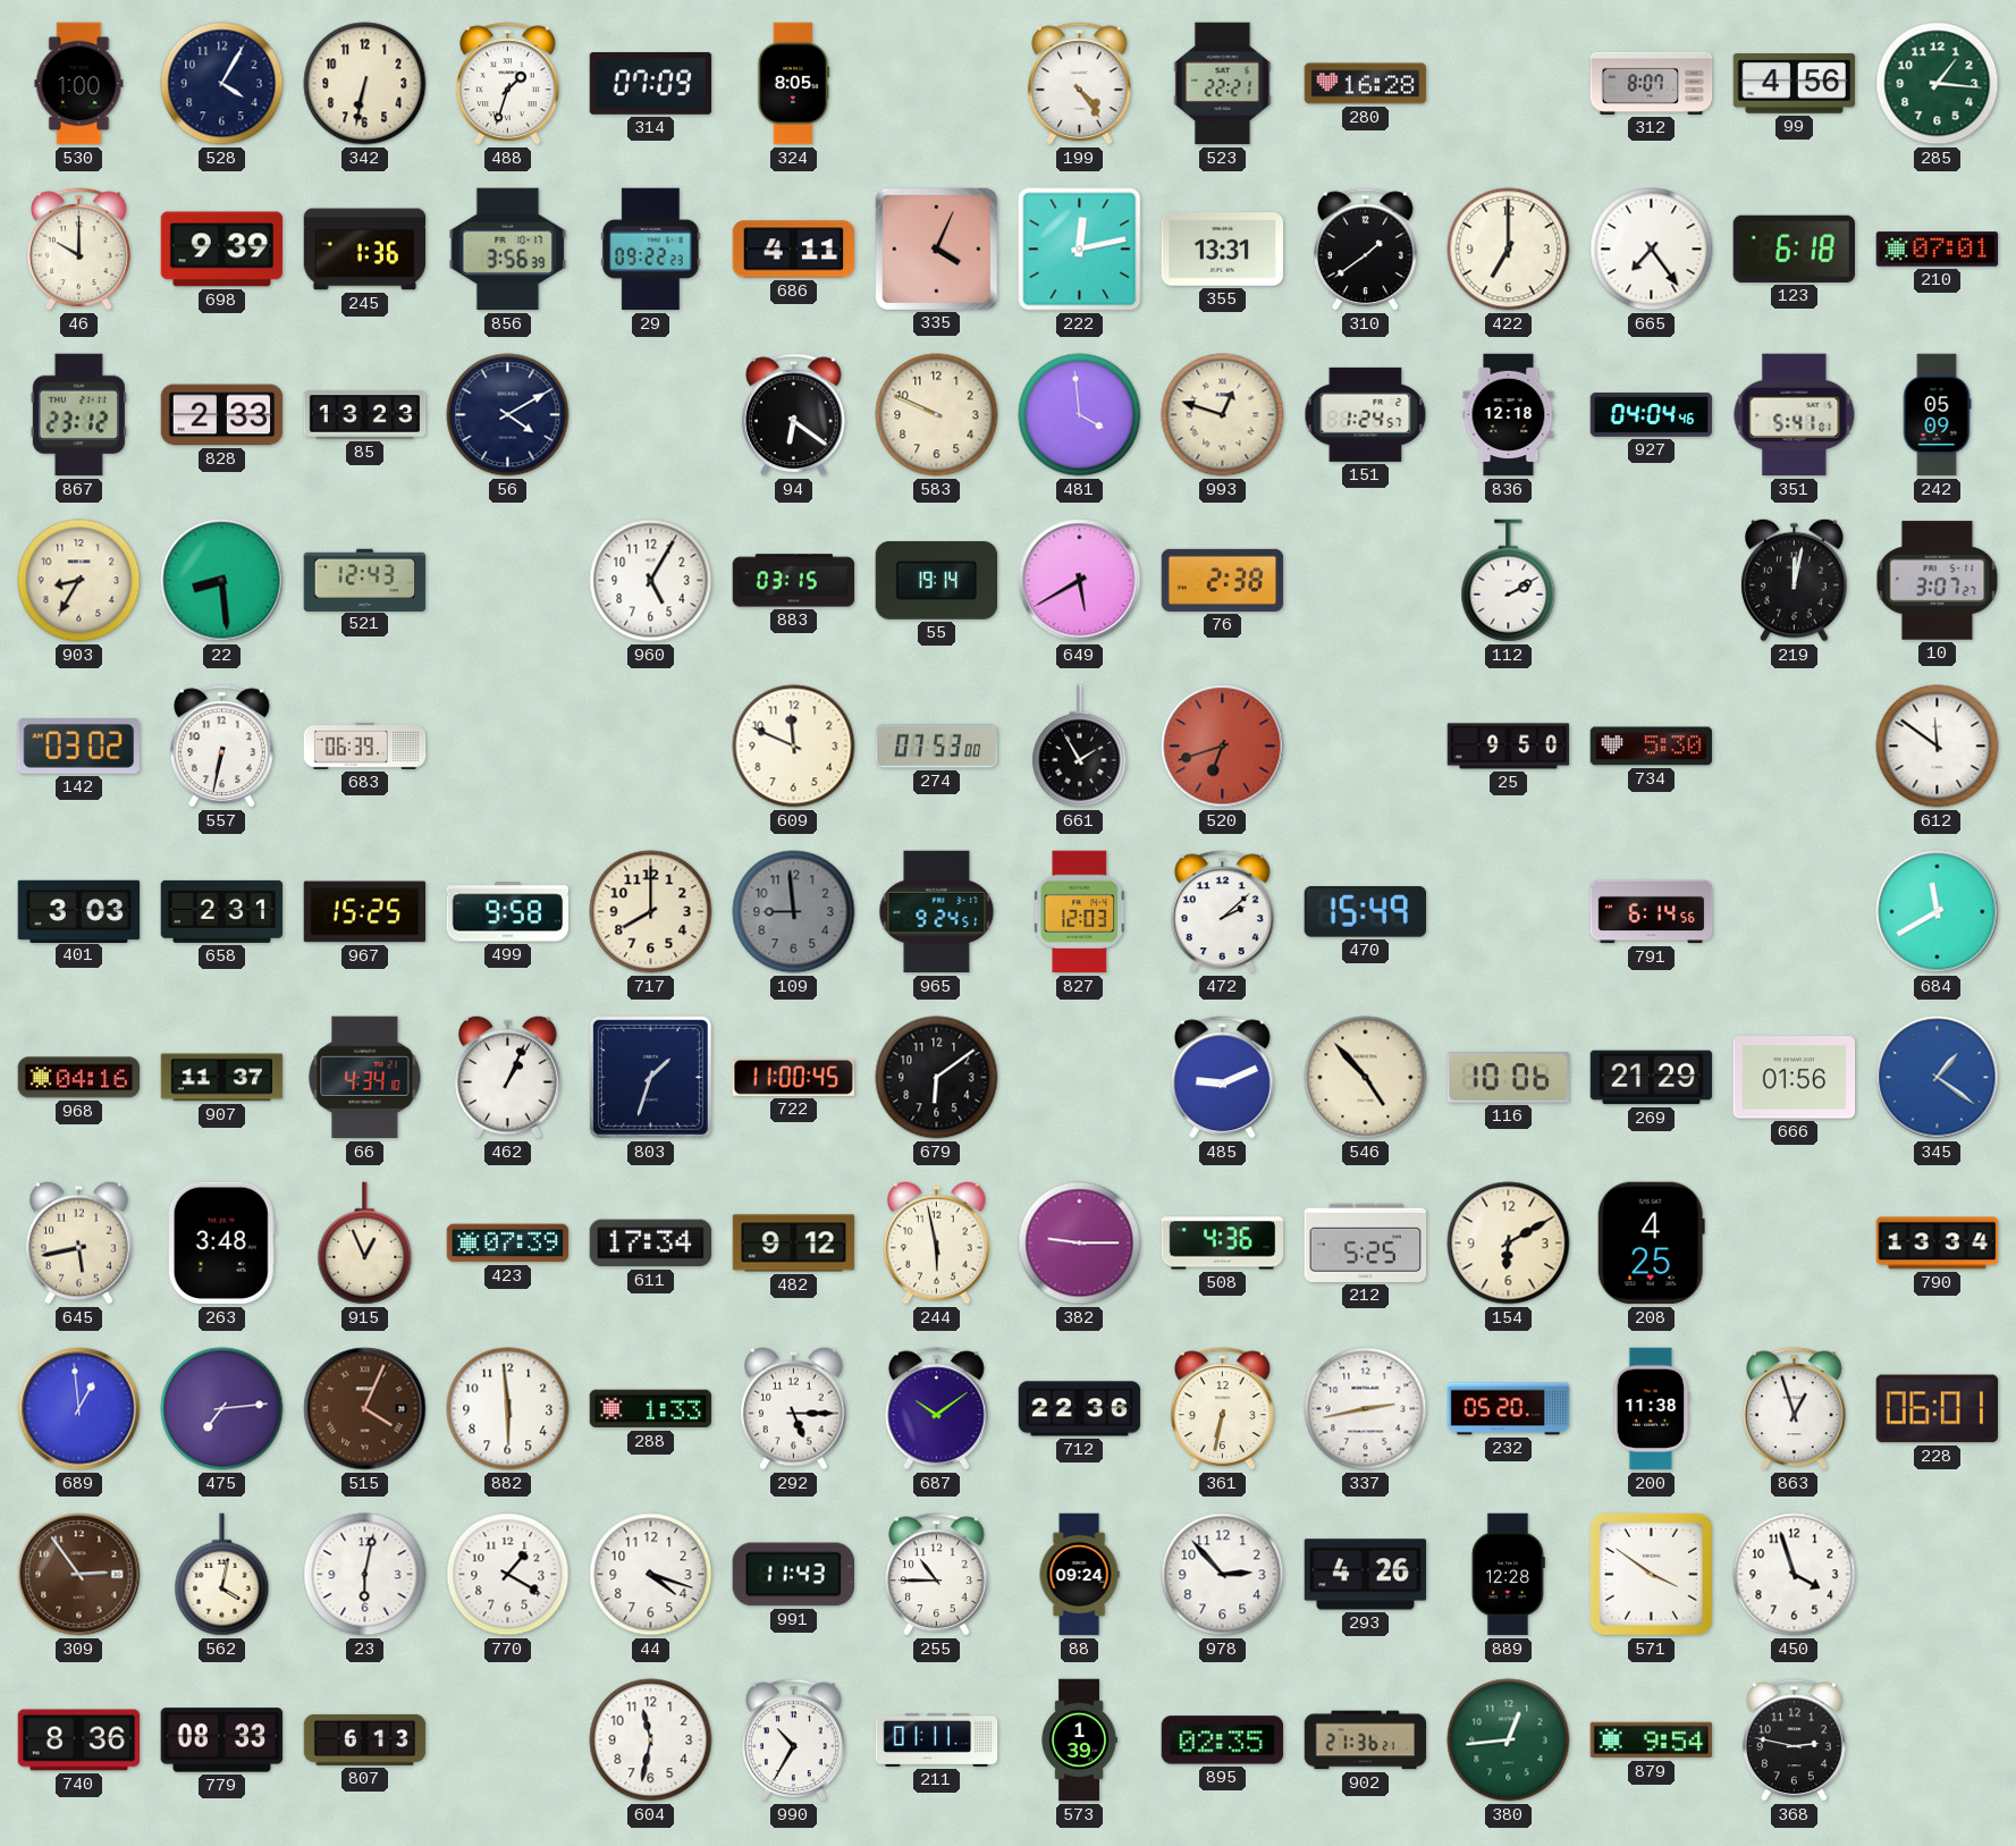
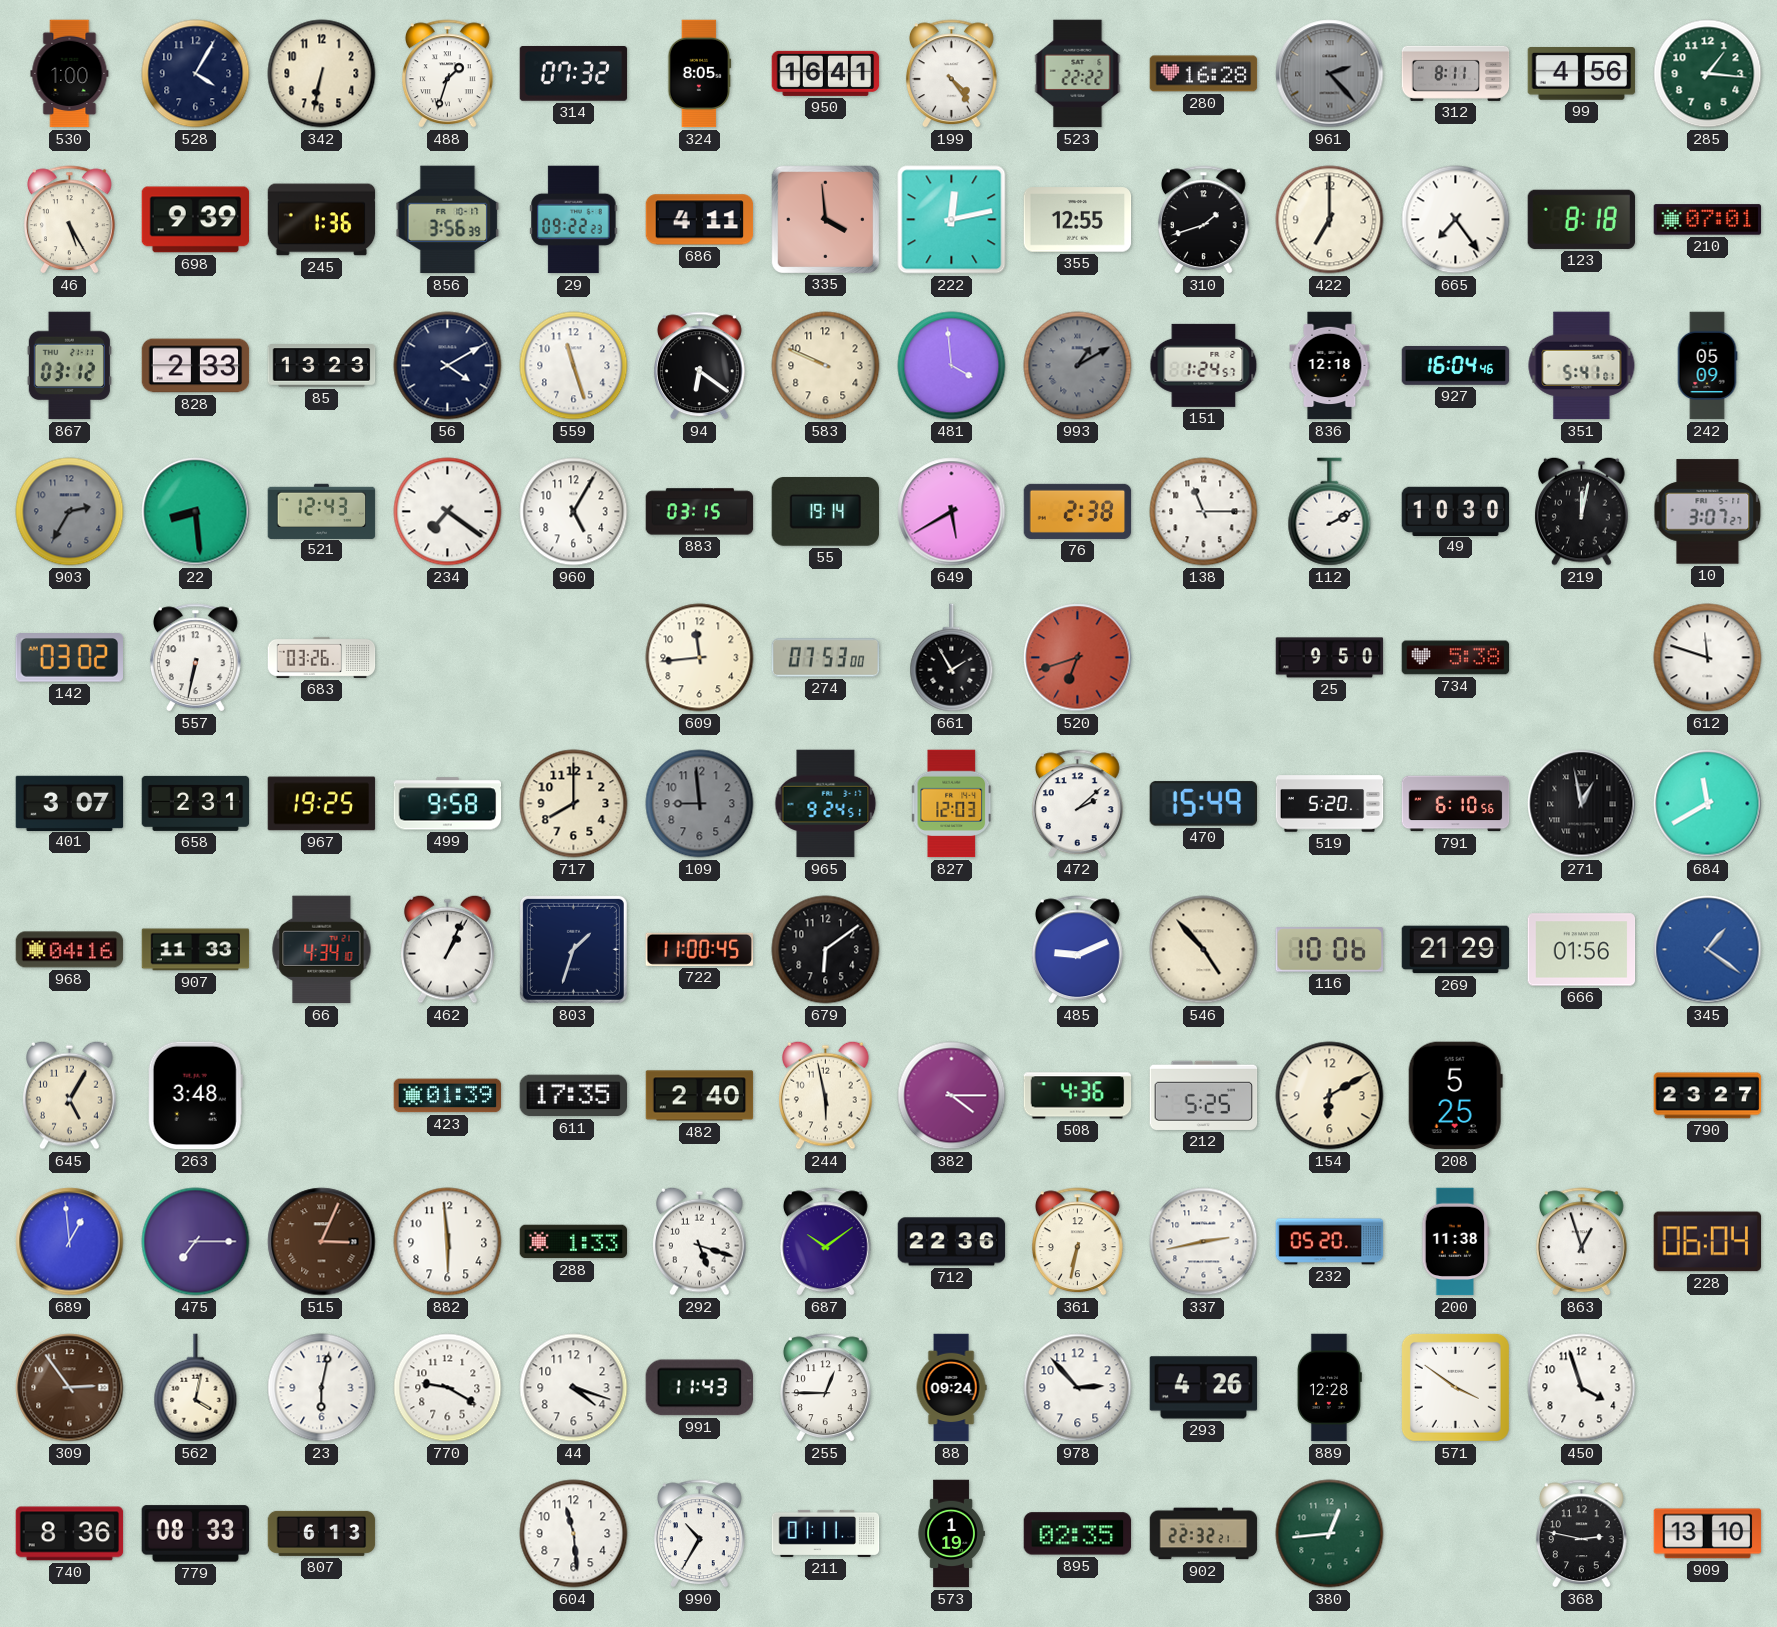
314: 07:09 -> 07:32 (574, 74)
950: none -> 16:41 (826, 73)
523: 22:21 -> 22:22 (1078, 74)
961: none -> 2:23 (1330, 74)
312: 8:07 -> 8:11 (1456, 73)
46: 10:00 -> 5:25 (69, 220)
335: 4:04 -> 3:59 (825, 219)
355: 13:31 -> 12:55 (1078, 220)
310: 1:39 -> 1:42 (1203, 220)
123: 6:18 -> 8:18 (1581, 219)
867: 23:12 -> 03:12 (69, 366)
559: none -> 11:27 (574, 366)
993: 12:48 -> 1:10 (1078, 366)
993 dial: cream -> grey (1078, 366)
927: 04:04 -> 16:04 (1456, 366)
903: 8:35 -> 2:35 (70, 512)
903 dial: cream -> grey (70, 512)
234: none -> 7:21 (448, 512)
138: none -> 11:15 (1204, 512)
49: none -> 10:30 (1456, 511)
683: 06:39 -> 03:26 (322, 657)
609: 11:49 -> 11:44 (700, 658)
734: 5:30 -> 5:38 (1456, 658)
612: 11:51 -> 11:48 (1708, 658)
401: 3:03 -> 3:07 (70, 803)
967: 15:25 -> 19:25 (322, 804)
519: none -> 5:20 (1330, 804)
791: 6:14 -> 6:10 (1456, 804)
271: none -> 12:58 (1582, 804)
907: 11:37 -> 11:33 (196, 950)
645: 5:43 -> 5:05 (70, 1095)
915: 12:56 -> none (365, 1244)
423: 07:39 -> 01:39 (448, 1096)
611: 17:34 -> 17:35 (574, 1096)
482: 9:12 -> 2:40 (700, 1096)
382: 9:15 -> 4:15 (952, 1096)
208: 4:25 -> 5:25 (1455, 1096)
790: 13:34 -> 23:27 (1708, 1096)
475: 7:14 -> 7:15 (196, 1242)
515: 4:04 -> 3:04 (322, 1242)
292: 5:15 -> 5:18 (700, 1241)
228: 06:01 -> 06:04 (1708, 1242)
770: 1:20 -> 9:20 (448, 1388)
255: 10:45 -> 12:45 (825, 1388)
604: 11:32 -> 11:29 (574, 1534)
573: 1:39 -> 1:19 (951, 1534)
902: 21:36 -> 22:32 (1204, 1534)
879: 9:54 -> none (1652, 1740)
909: none -> 13:10 (1708, 1534)
